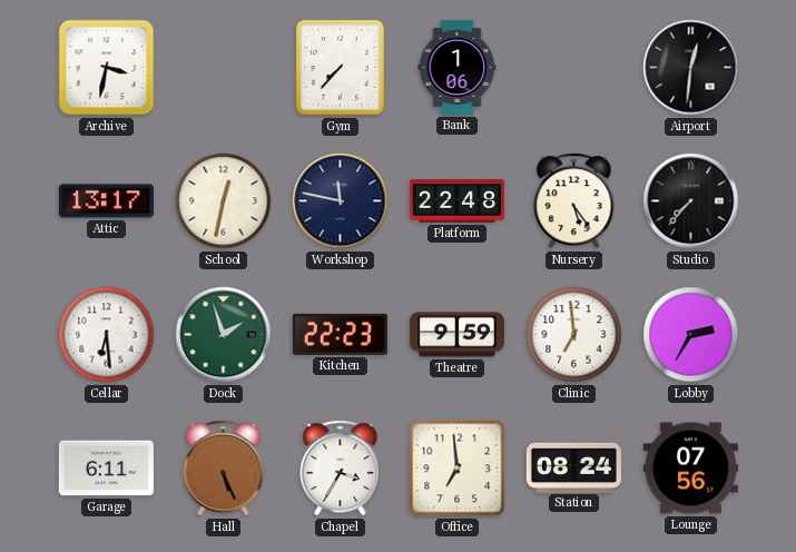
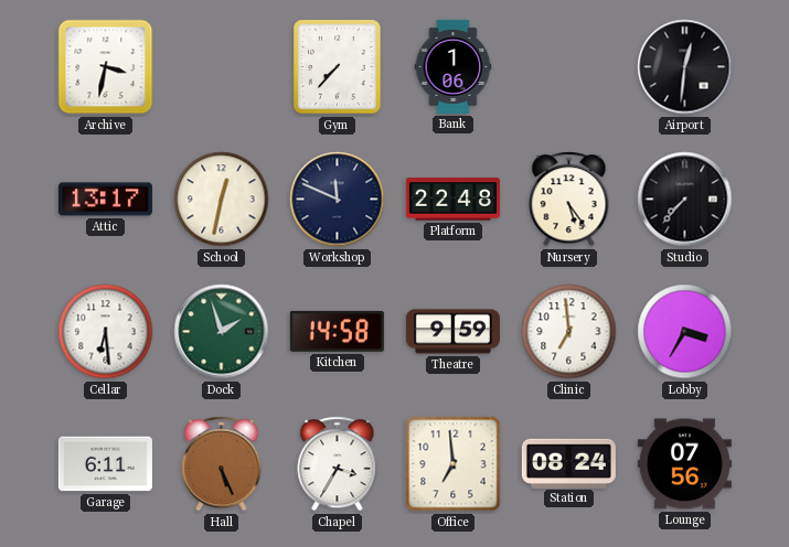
Workshop: 11:47 -> 11:49 (338, 200)
Kitchen: 22:23 -> 14:58 (337, 331)
Lobby: 2:35 -> 3:35 (685, 332)
